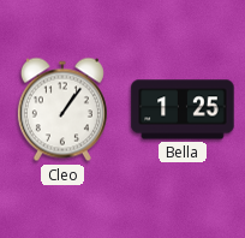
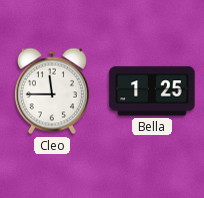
Cleo: 1:06 -> 11:45 (52, 91)
